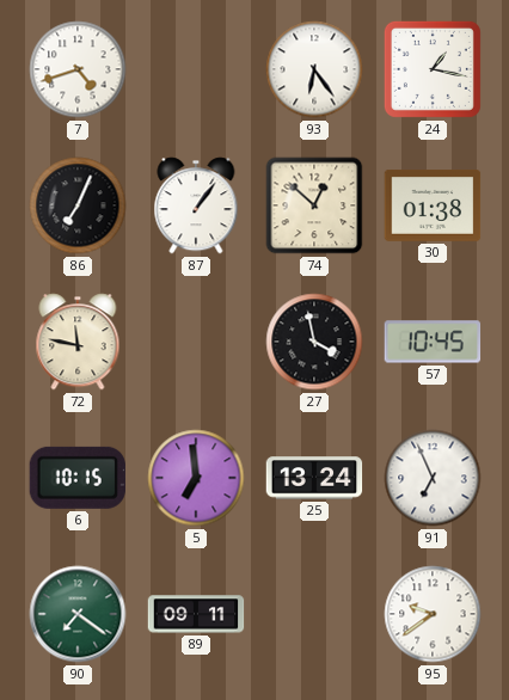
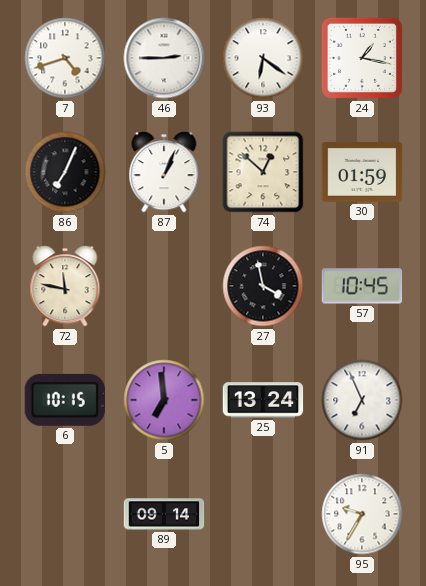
46: none -> 2:45 (164, 58)
93: 6:24 -> 6:21 (263, 58)
87: 1:06 -> 1:04 (164, 172)
30: 01:38 -> 01:59 (362, 173)
90: 7:21 -> none (78, 614)
89: 09:11 -> 09:14 (164, 514)
95: 9:39 -> 9:35 (362, 514)
